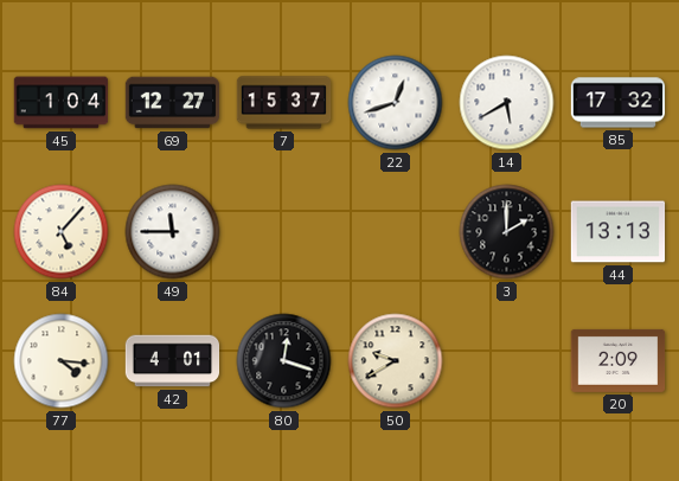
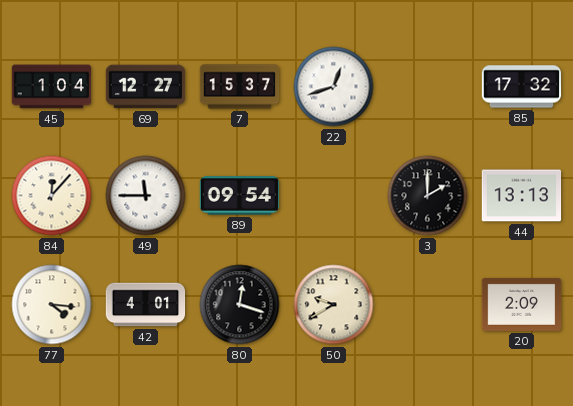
14: 5:40 -> none (507, 103)
84: 5:07 -> 12:07 (52, 196)
89: none -> 09:54 (239, 196)
